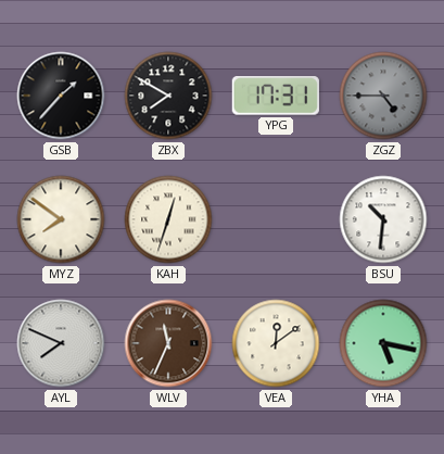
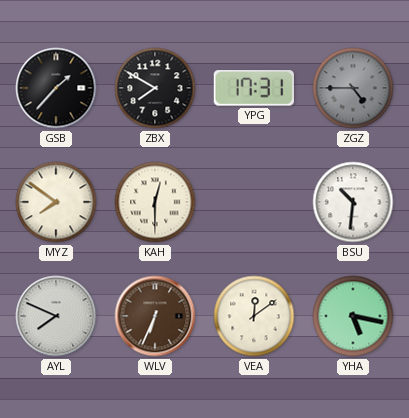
KAH: 12:33 -> 12:30 (155, 202)
WLV: 11:34 -> 6:34 (155, 316)
